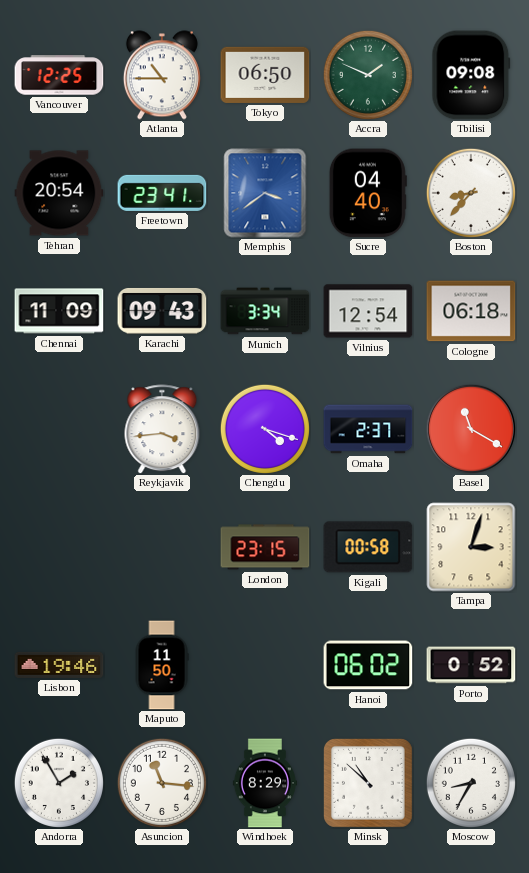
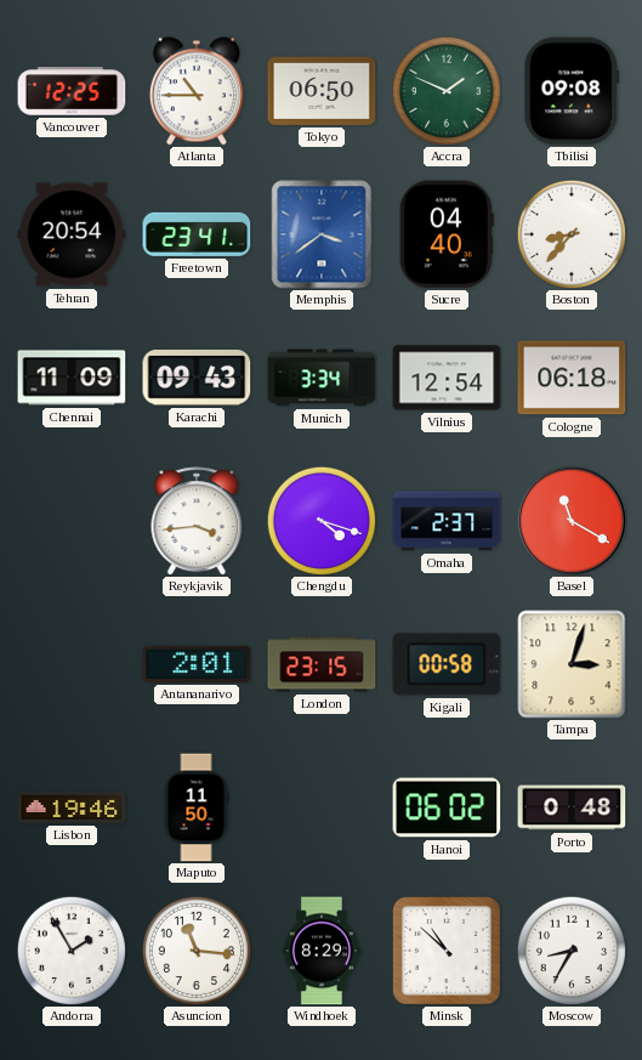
Antananarivo: none -> 2:01 (197, 664)
Porto: 0:52 -> 0:48 (572, 807)
